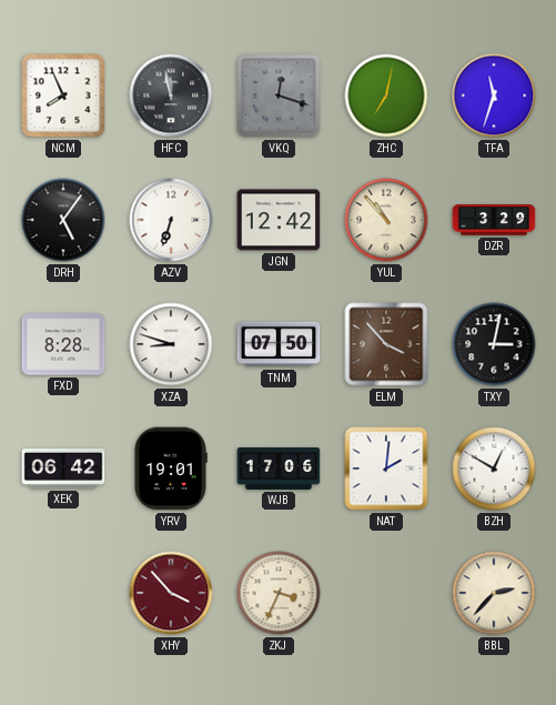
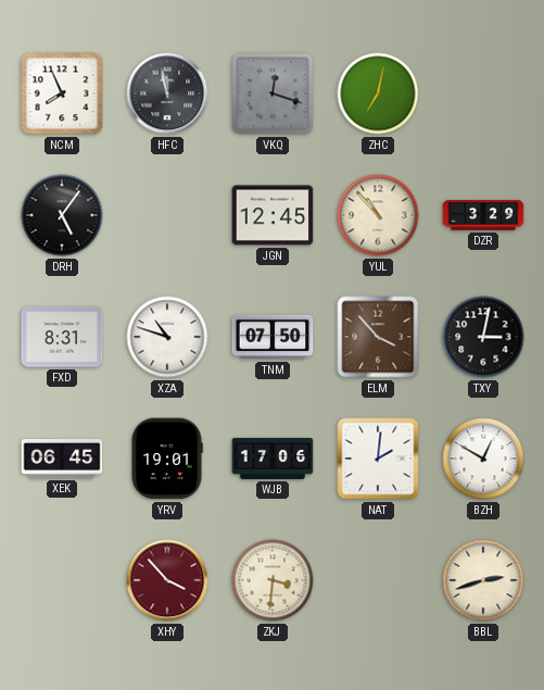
TFA: 11:33 -> none (494, 95)
AZV: 6:33 -> none (171, 220)
JGN: 12:42 -> 12:45 (273, 215)
FXD: 8:28 -> 8:31 (62, 337)
XZA: 8:48 -> 10:48 (167, 337)
XEK: 06:42 -> 06:45 (62, 460)
ZKJ: 3:34 -> 3:31 (273, 580)
BBL: 2:37 -> 2:42 (483, 580)
